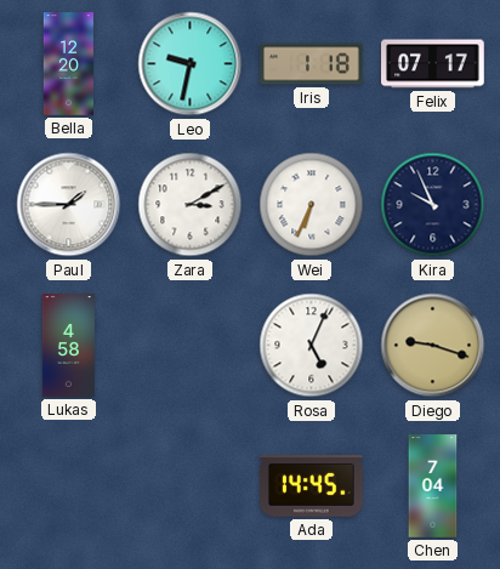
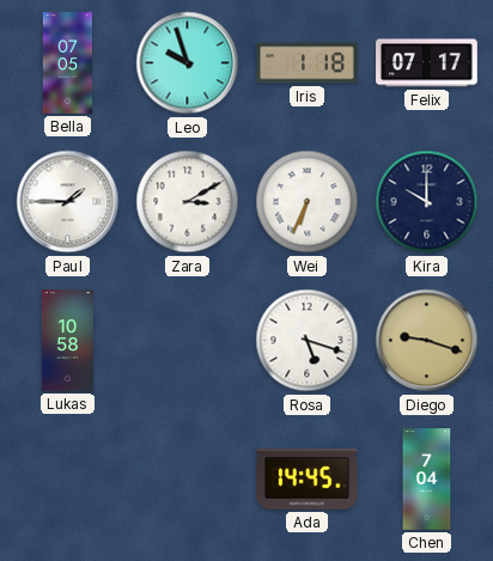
Bella: 12:20 -> 07:05 (67, 63)
Leo: 9:32 -> 9:57 (188, 63)
Kira: 9:56 -> 10:00 (427, 202)
Lukas: 4:58 -> 10:58 (67, 341)
Rosa: 5:04 -> 5:18 (308, 341)
